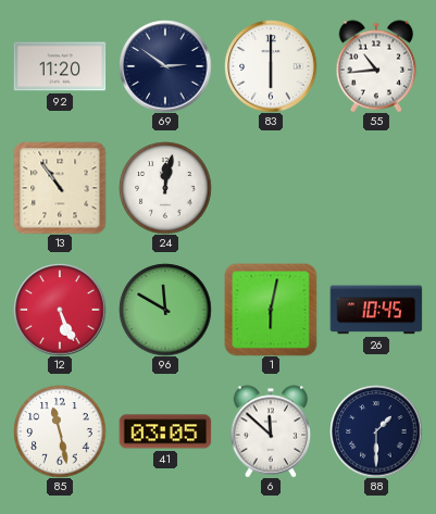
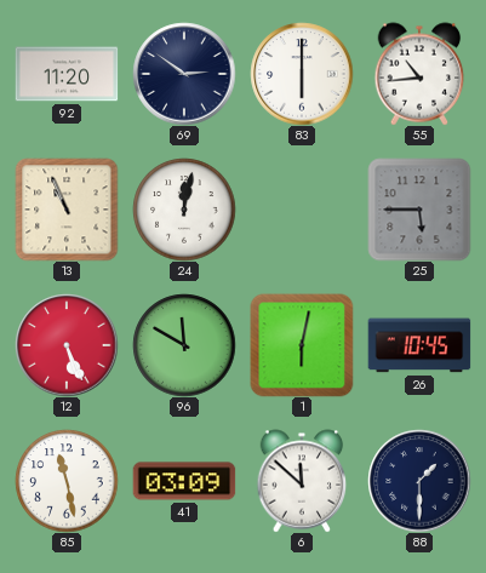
13: 10:54 -> 10:56 (67, 210)
25: none -> 5:45 (419, 210)
41: 03:05 -> 03:09 (184, 481)
